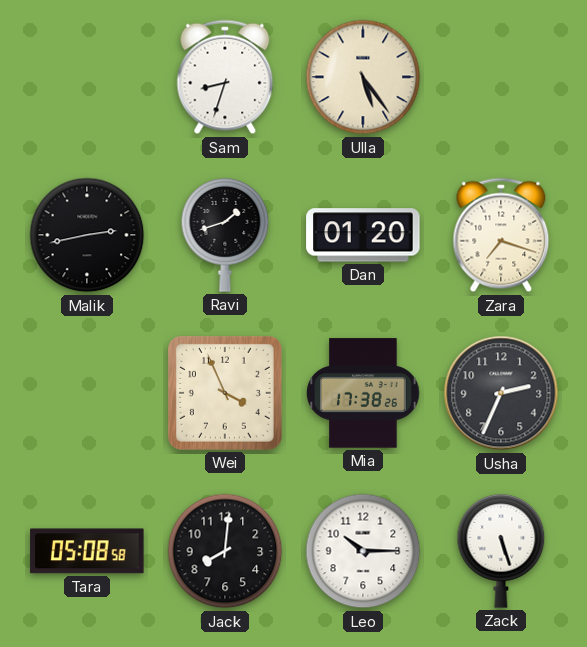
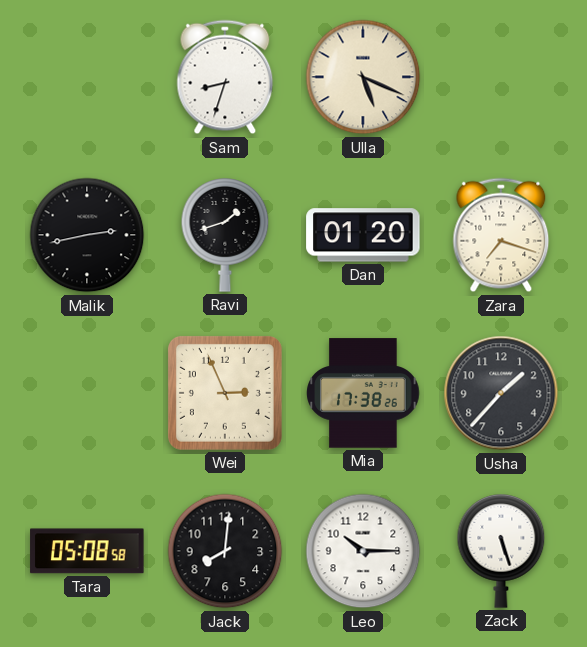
Ulla: 5:24 -> 5:19 (363, 77)
Wei: 3:56 -> 2:56 (225, 393)
Usha: 2:34 -> 1:37 (501, 393)
